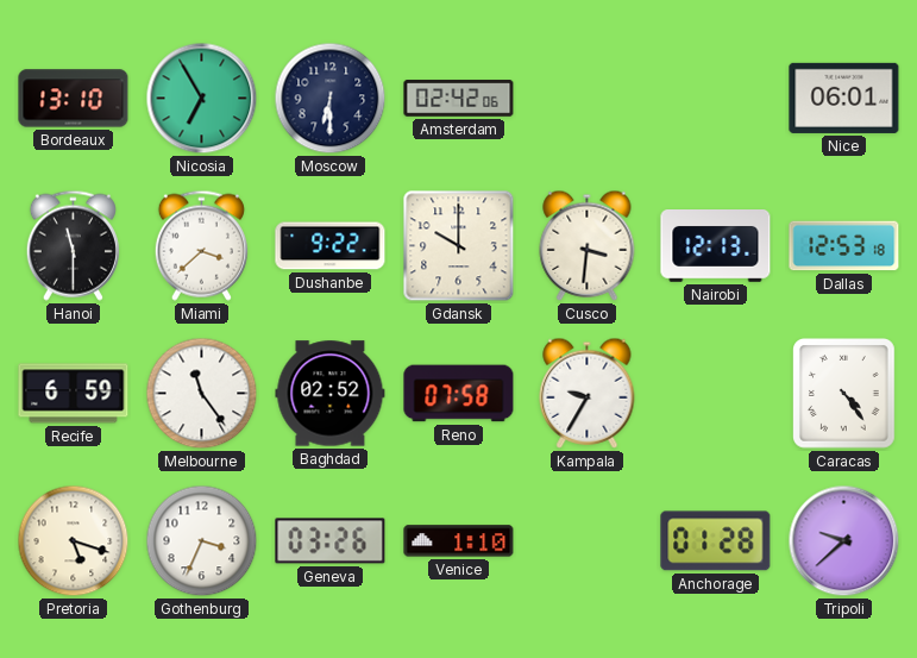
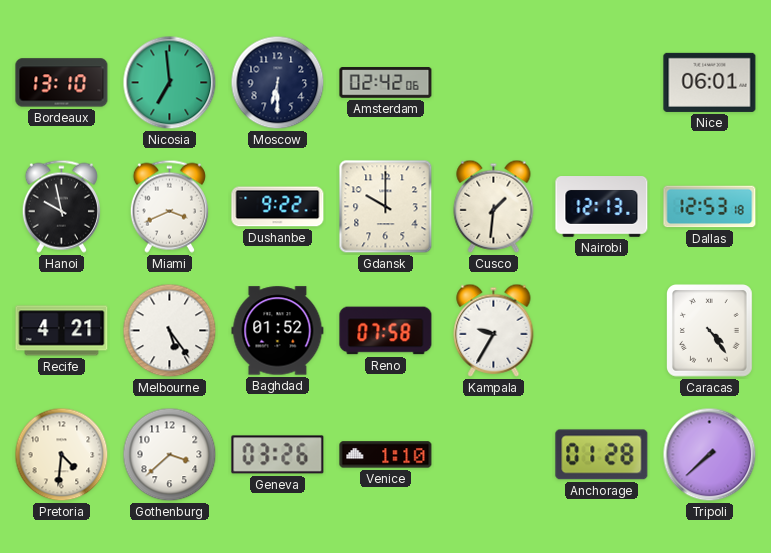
Nicosia: 6:55 -> 6:59 (170, 83)
Hanoi: 11:30 -> 9:58 (61, 206)
Miami: 3:38 -> 3:41 (169, 206)
Cusco: 3:31 -> 1:31 (494, 206)
Recife: 6:59 -> 4:21 (62, 331)
Melbourne: 11:24 -> 5:24 (170, 331)
Baghdad: 02:52 -> 01:52 (278, 331)
Pretoria: 5:18 -> 4:31 (62, 455)
Gothenburg: 3:34 -> 3:38 (170, 455)
Tripoli: 9:38 -> 7:38 (710, 455)
